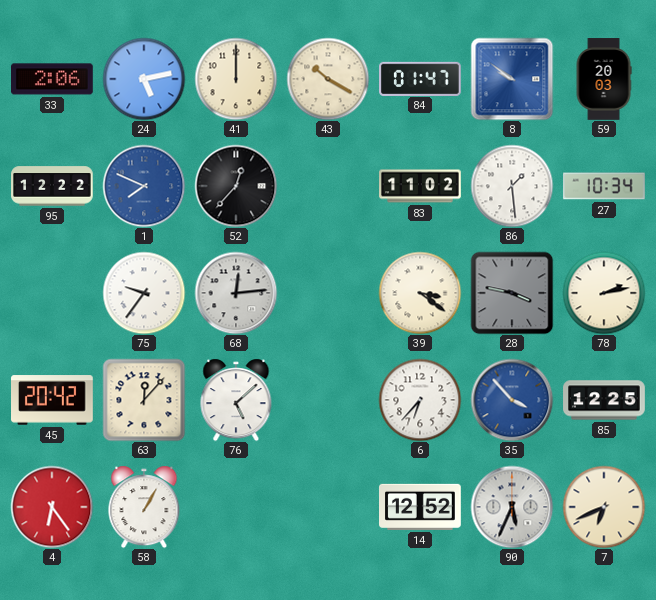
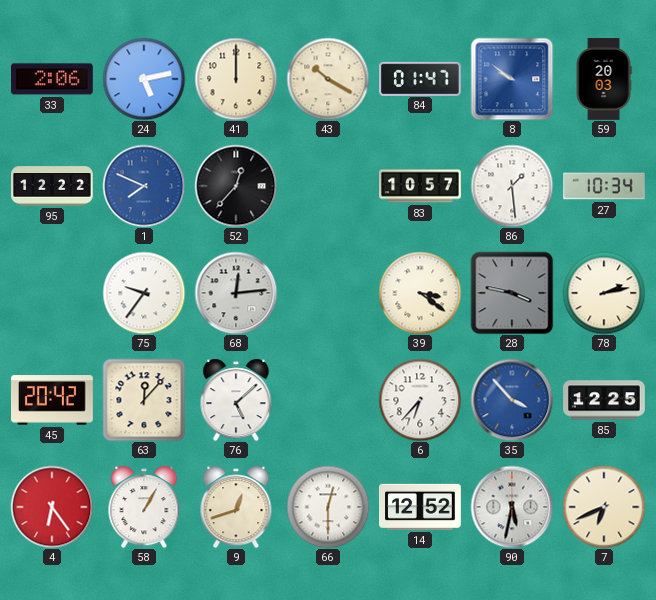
83: 11:02 -> 10:57 (420, 186)
9: none -> 12:42 (236, 507)
66: none -> 12:30 (328, 507)
90: 5:34 -> 5:32 (512, 507)
